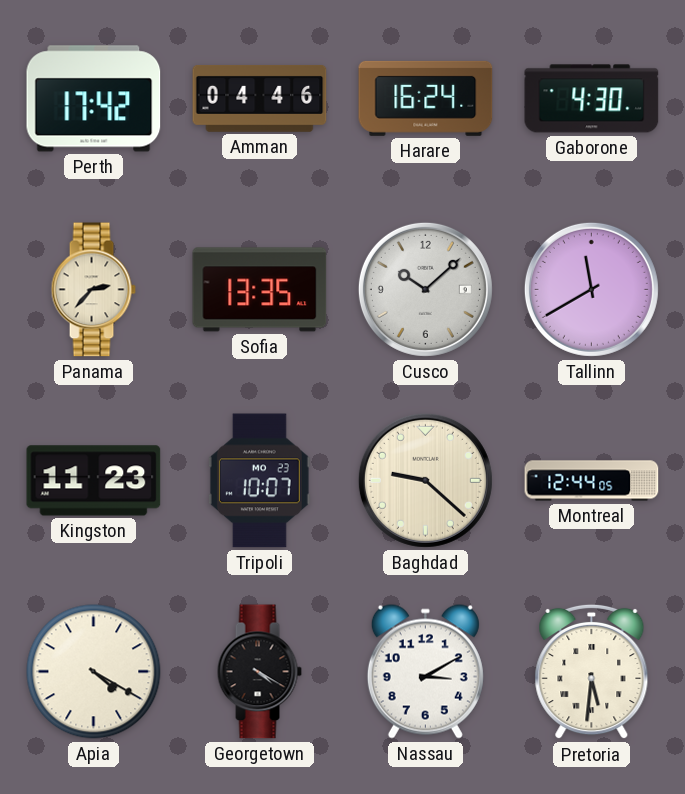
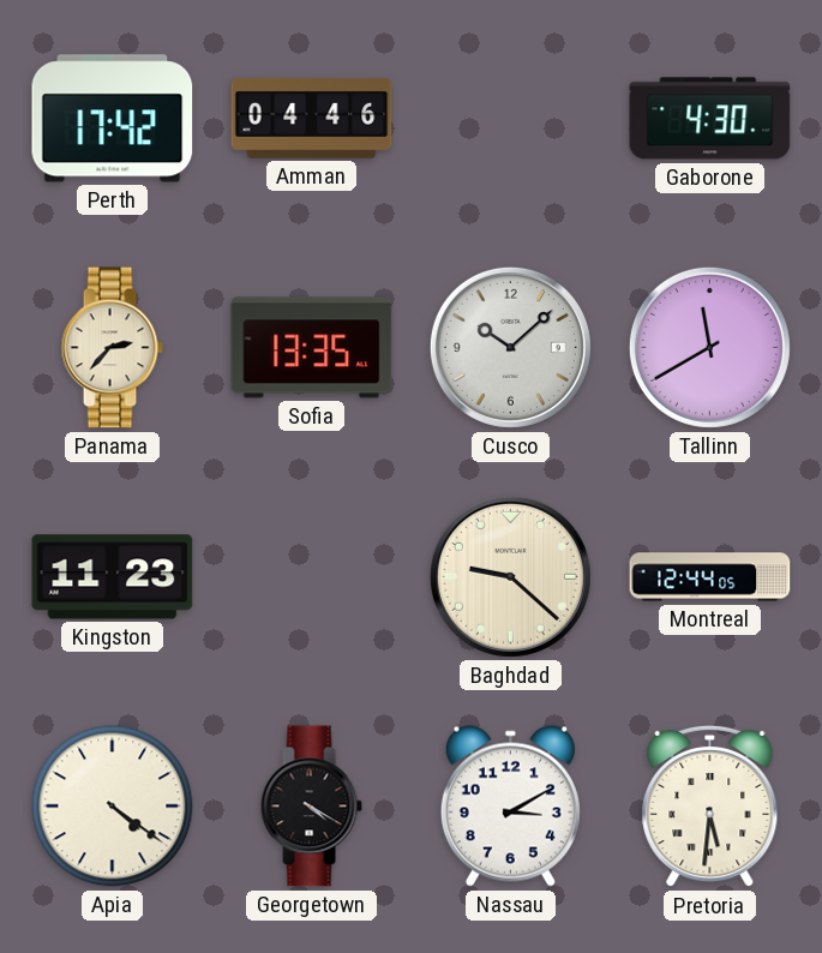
Harare: 16:24 -> none (426, 98)
Tripoli: 10:07 -> none (259, 481)
Apia: 4:20 -> 4:21 (113, 807)
